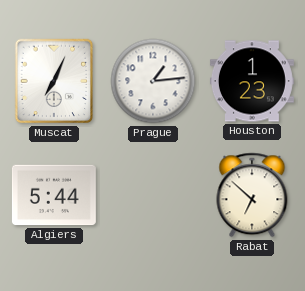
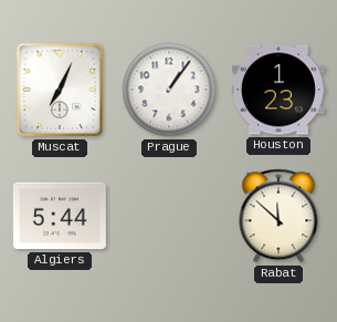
Prague: 1:14 -> 1:06 (169, 90)
Rabat: 6:52 -> 11:52 (278, 216)
